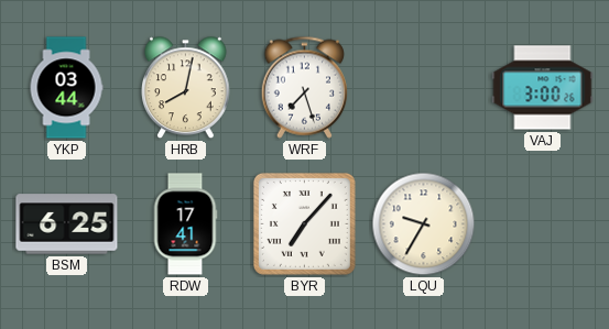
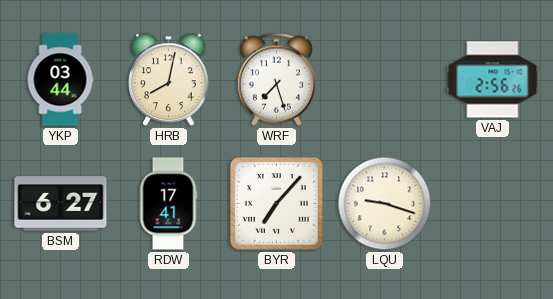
VAJ: 3:00 -> 2:56 (493, 80)
BSM: 6:25 -> 6:27 (61, 204)
LQU: 9:35 -> 9:18 (385, 204)
